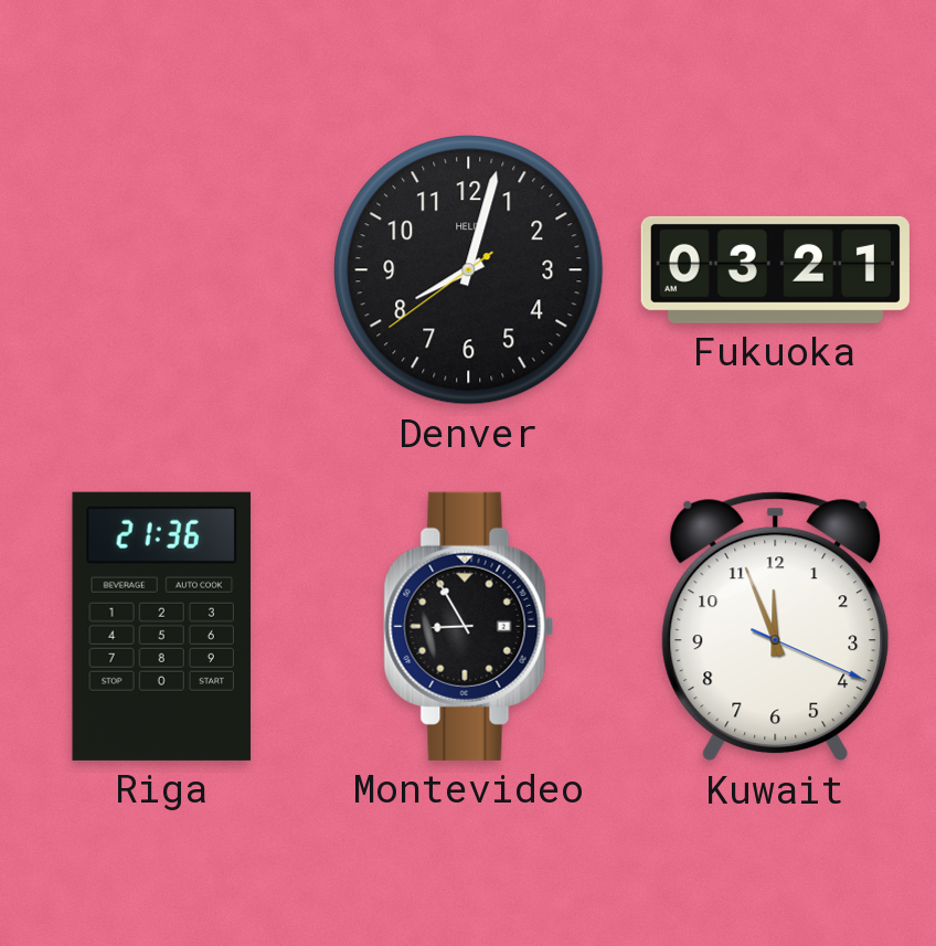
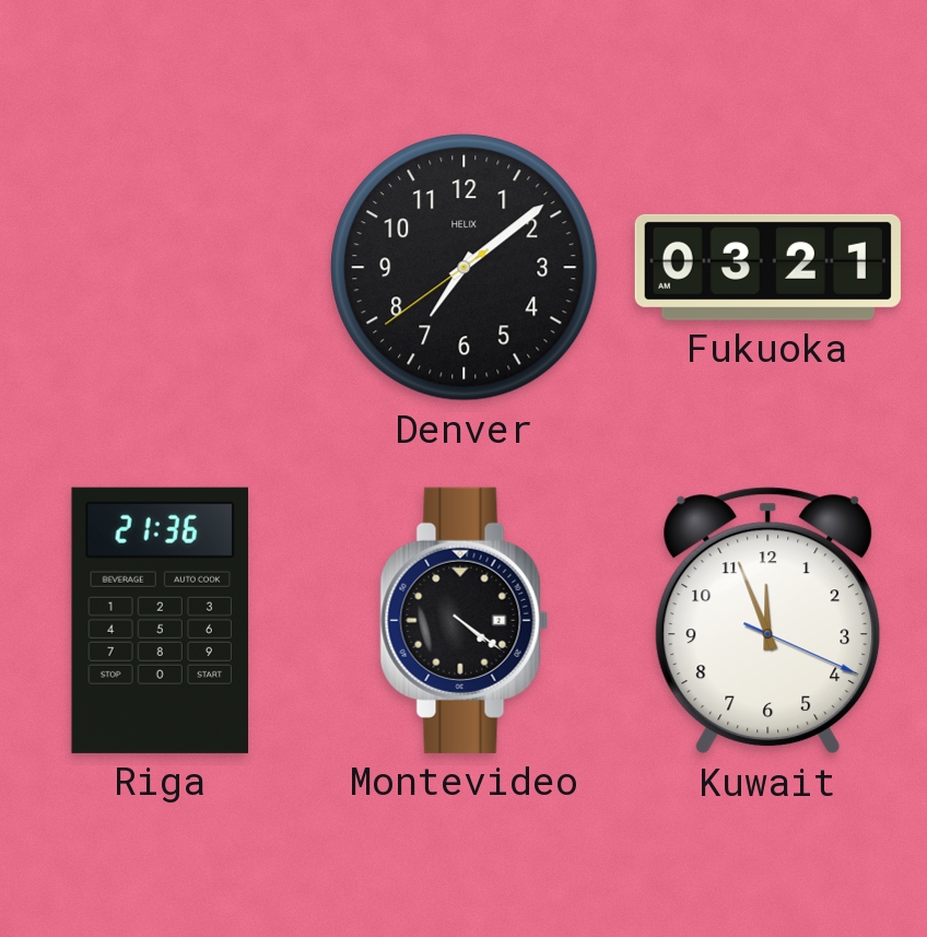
Denver: 8:02 -> 7:08 (465, 268)
Montevideo: 8:55 -> 4:21 (465, 620)
